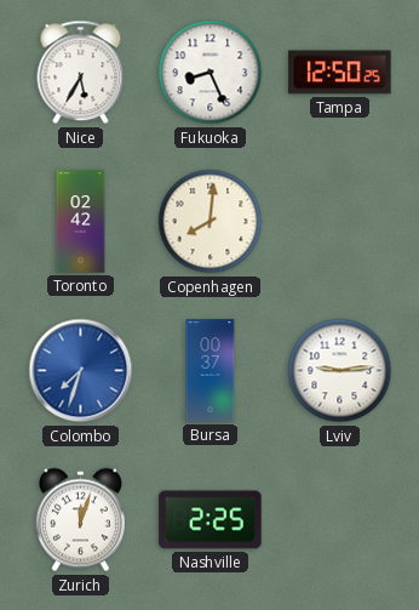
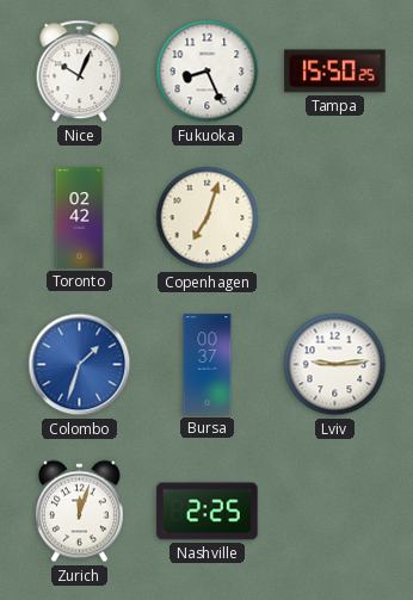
Nice: 5:35 -> 10:04 (80, 72)
Tampa: 12:50 -> 15:50 (335, 72)
Copenhagen: 8:01 -> 7:03 (208, 218)
Colombo: 7:33 -> 1:33 (80, 365)
